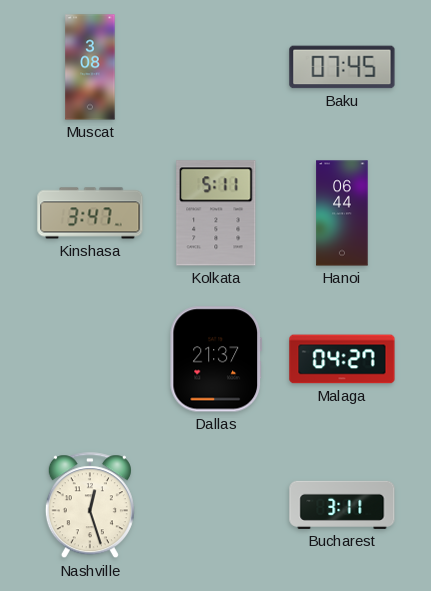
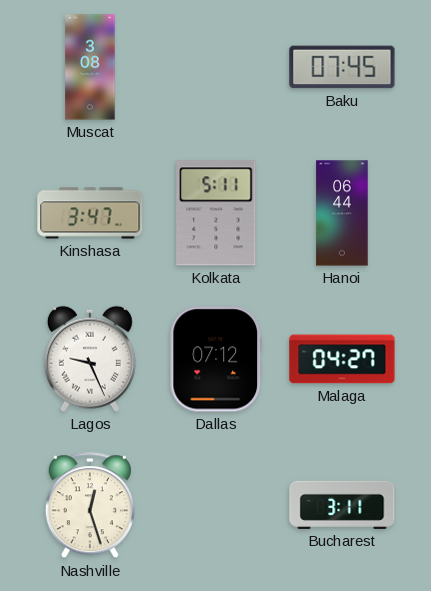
Lagos: none -> 9:26 (90, 359)
Dallas: 21:37 -> 07:12 (216, 359)
